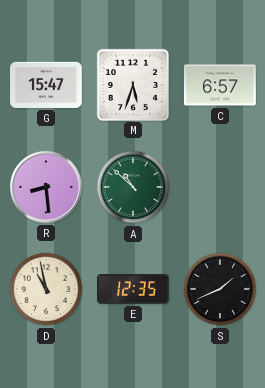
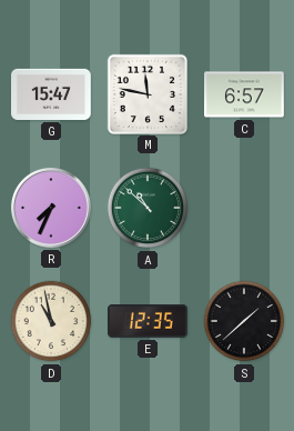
M: 5:33 -> 11:47 (146, 93)
R: 8:29 -> 7:34 (51, 208)
S: 1:41 -> 1:38 (244, 321)
